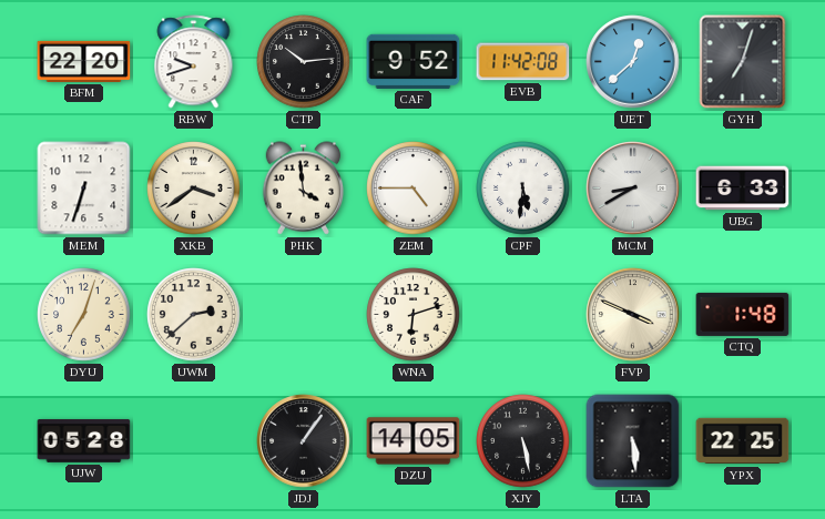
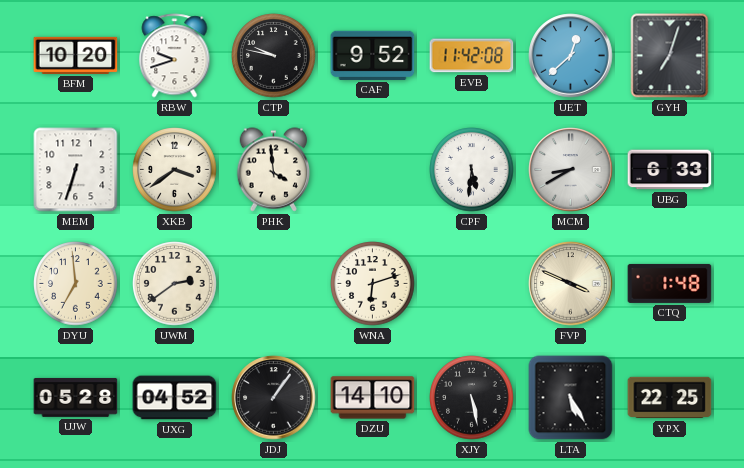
BFM: 22:20 -> 10:20 (76, 55)
CTP: 10:14 -> 9:47 (274, 56)
ZEM: 4:45 -> none (414, 189)
DYU: 7:03 -> 6:59 (76, 284)
UWM: 2:38 -> 2:39 (175, 284)
UXG: none -> 04:52 (175, 398)
DZU: 14:05 -> 14:10 (373, 398)
LTA: 5:29 -> 5:25 (571, 398)
